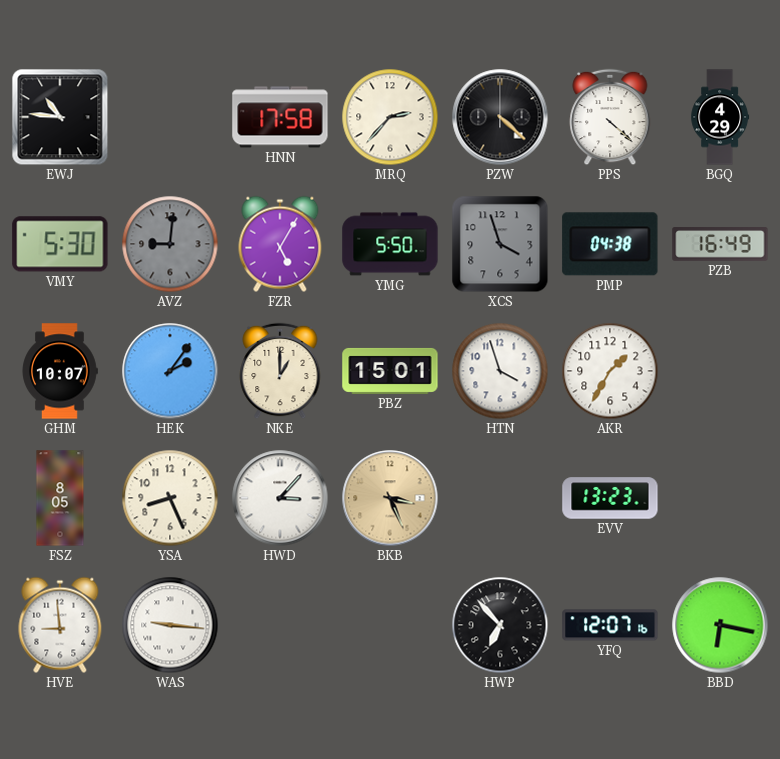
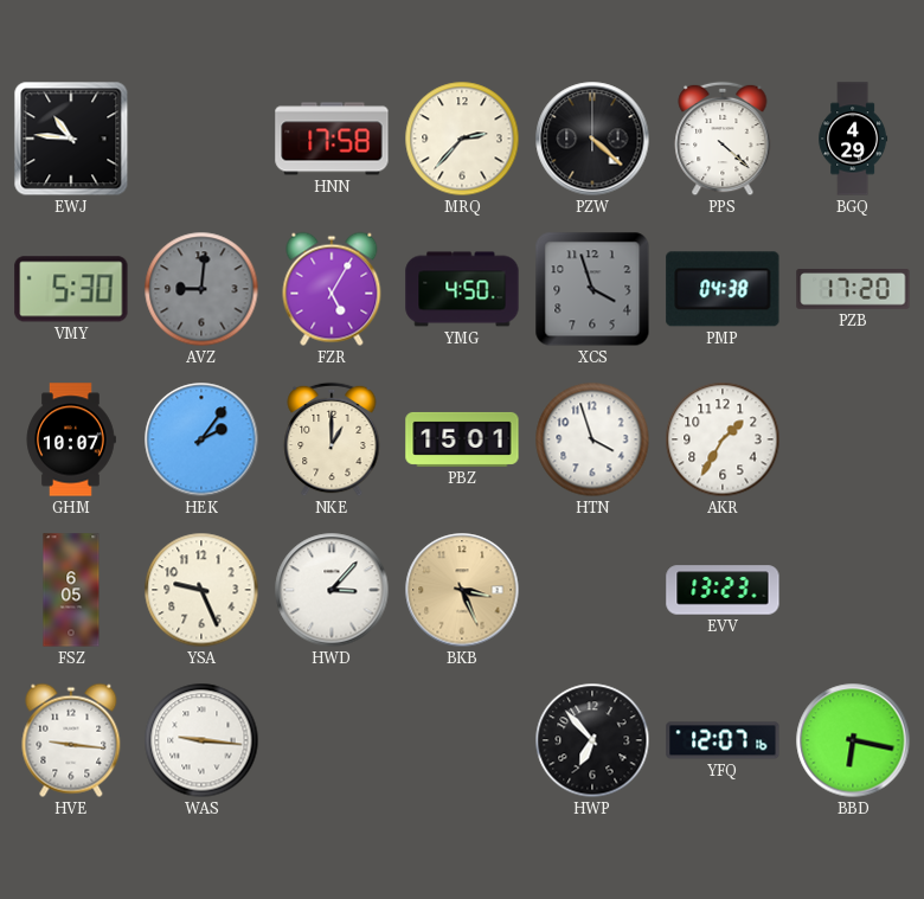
YMG: 5:50 -> 4:50 (462, 289)
PZB: 16:49 -> 17:20 (853, 289)
FSZ: 8:05 -> 6:05 (71, 590)
YSA: 8:26 -> 9:26 (201, 590)
HVE: 8:59 -> 9:16 (71, 740)
